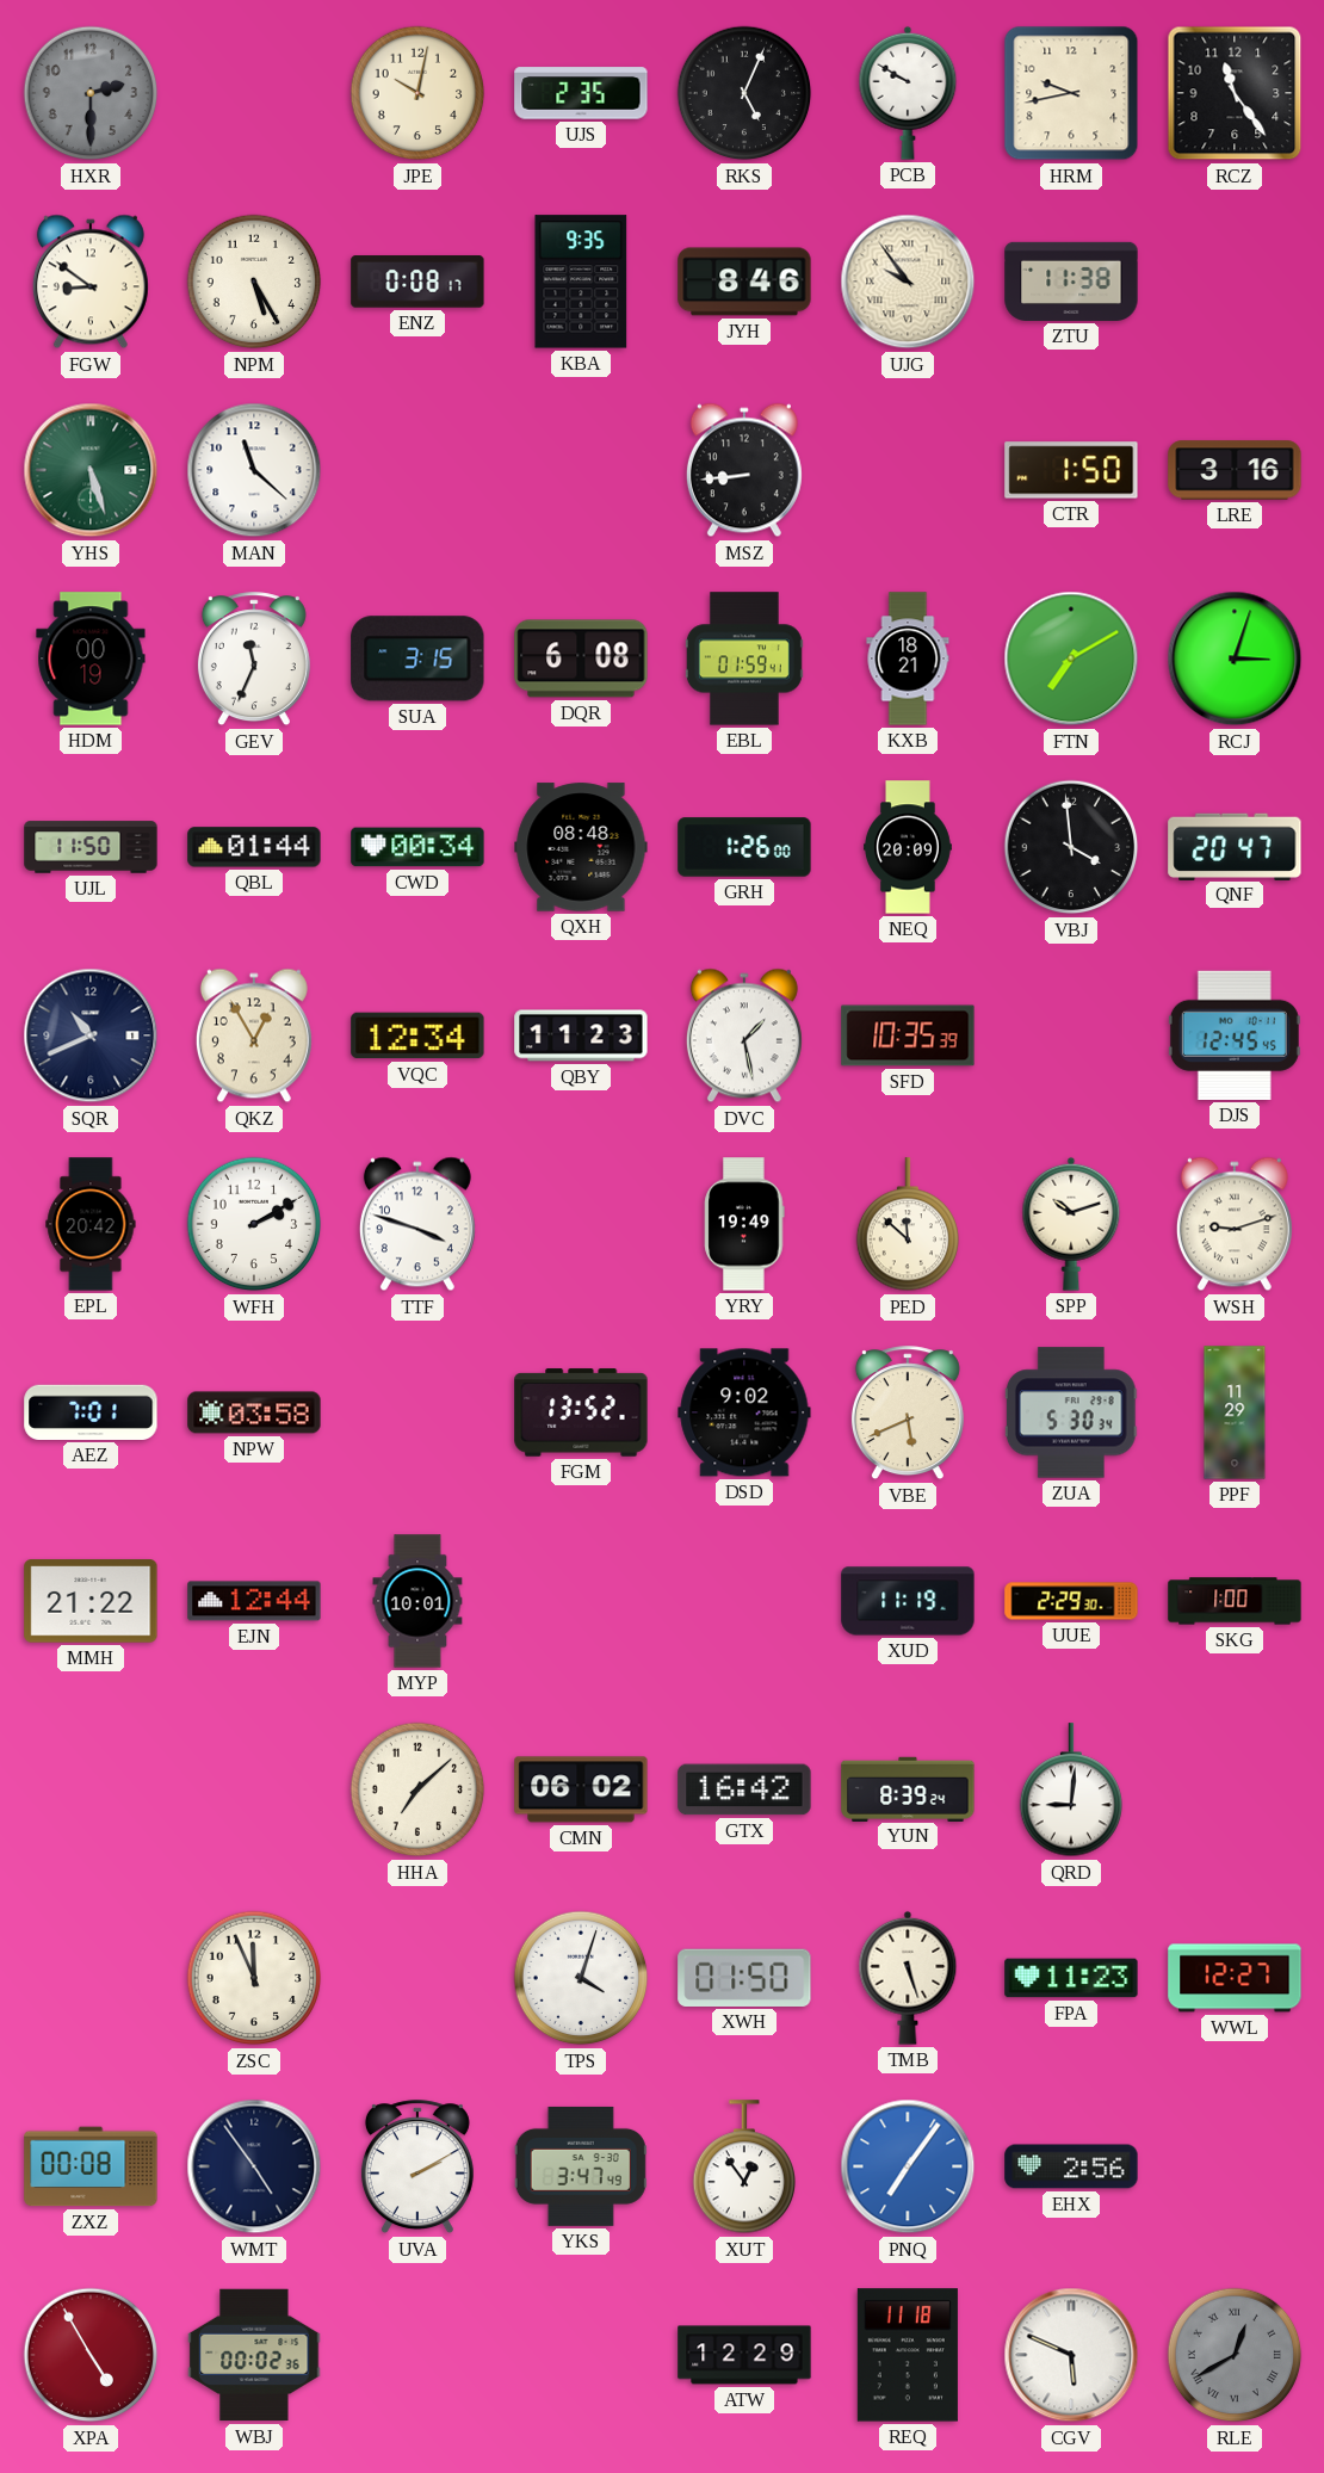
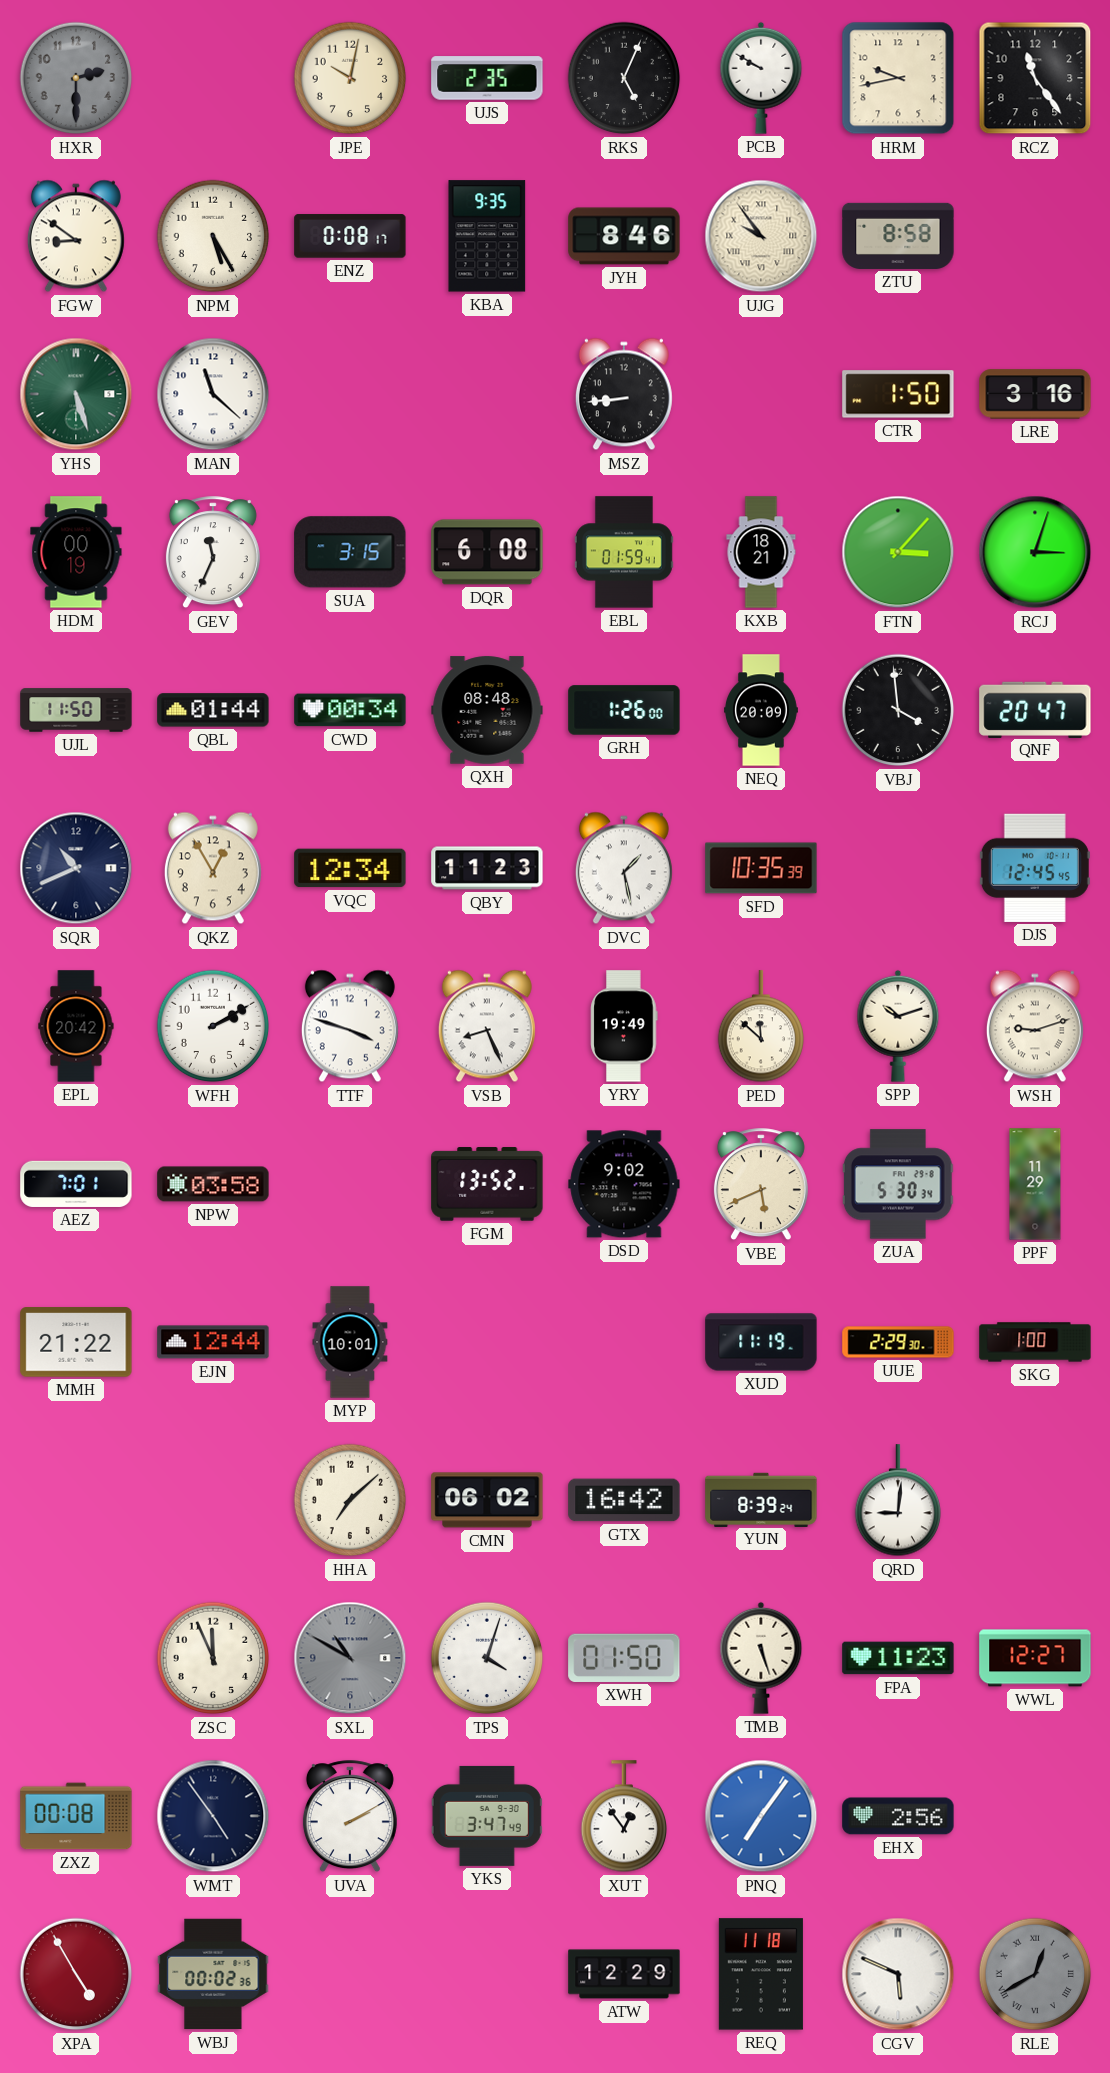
ZTU: 11:38 -> 8:58 (898, 236)
FTN: 7:10 -> 3:07 (898, 552)
VSB: none -> 8:26 (487, 1026)
SXL: none -> 10:50 (350, 1658)
